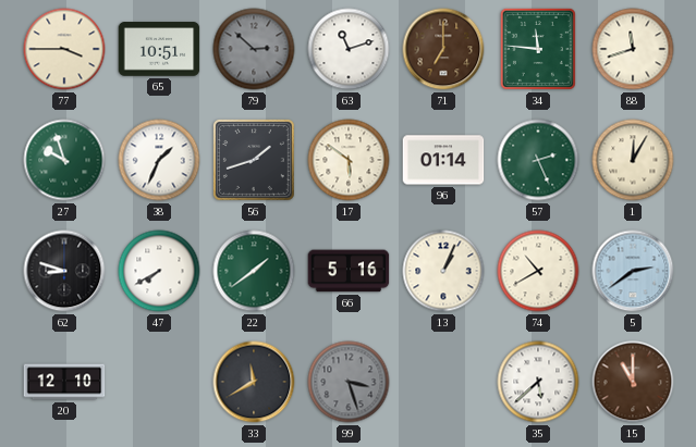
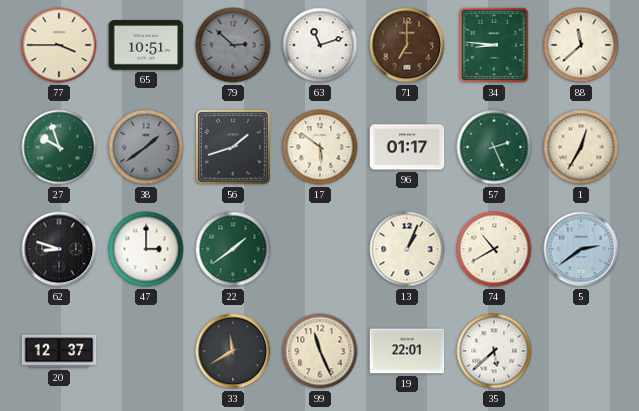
34: 11:46 -> 8:46 (494, 45)
88: 11:42 -> 11:38 (581, 45)
38: 1:34 -> 1:39 (146, 147)
38 dial: white -> grey (146, 147)
96: 01:14 -> 01:17 (407, 147)
1: 12:05 -> 12:35 (581, 147)
47: 7:40 -> 3:00 (146, 249)
66: 5:16 -> none (349, 271)
20: 12:10 -> 12:37 (59, 351)
99: 3:27 -> 11:26 (320, 351)
99 dial: grey -> cream (320, 351)
19: none -> 22:01 (407, 351)
15: 11:00 -> none (633, 382)
